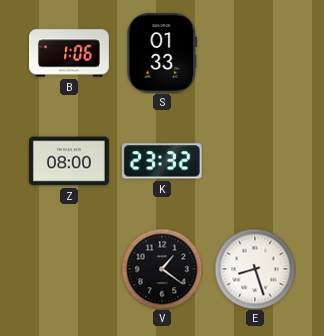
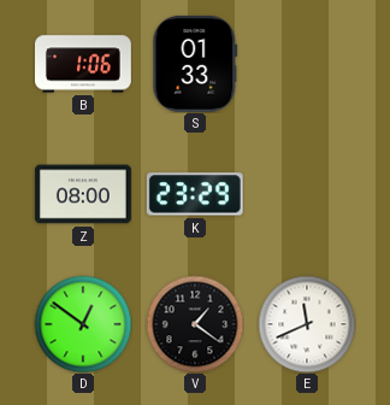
K: 23:32 -> 23:29 (195, 194)
D: none -> 12:51 (83, 324)
E: 8:27 -> 11:41 (307, 324)
